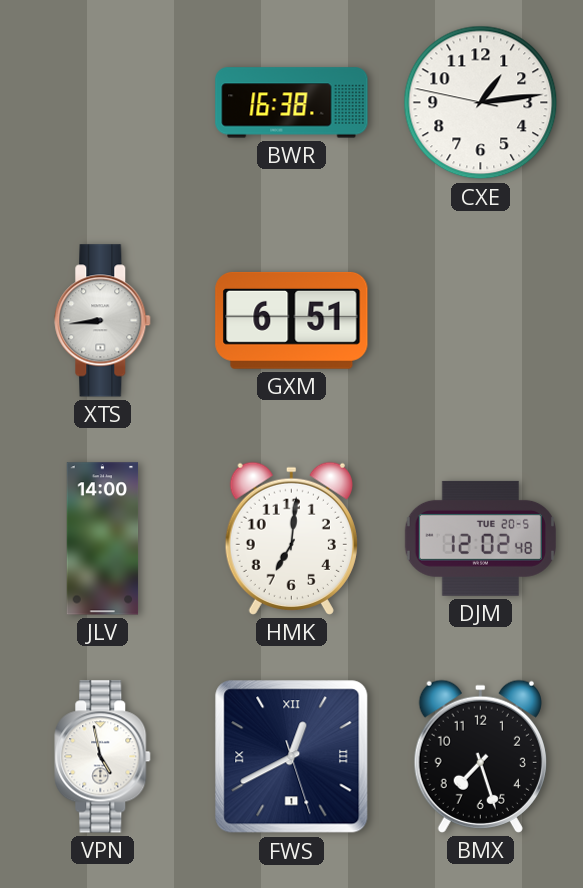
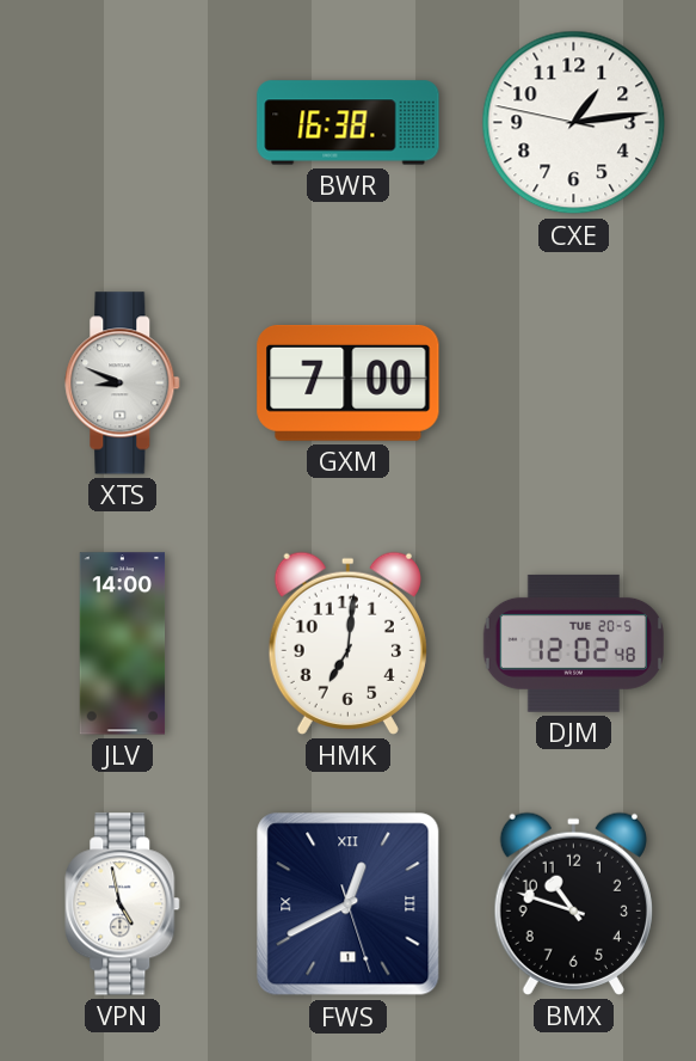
XTS: 8:44 -> 8:49 (123, 384)
GXM: 6:51 -> 7:00 (349, 382)
BMX: 7:27 -> 10:48 (573, 903)
